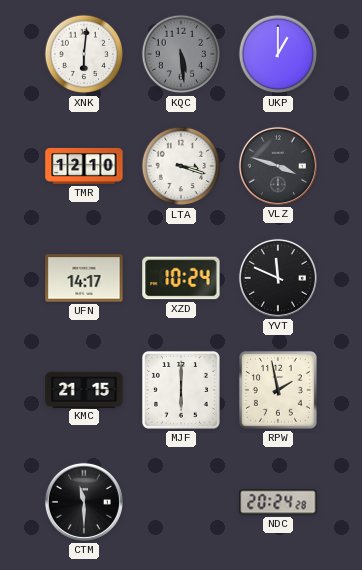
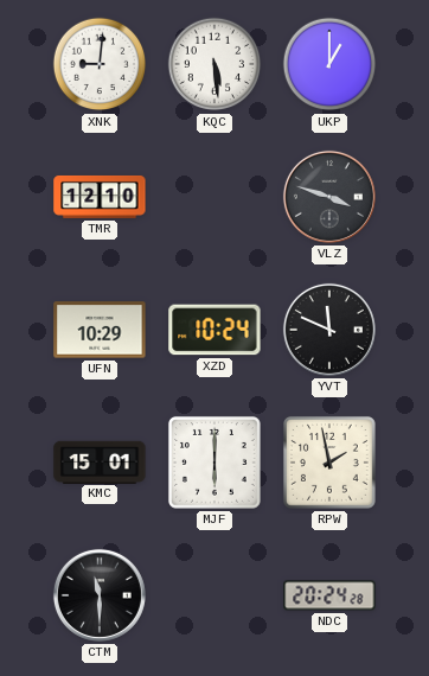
XNK: 6:01 -> 9:01 (100, 64)
KQC dial: grey -> white (214, 64)
LTA: 3:18 -> none (181, 166)
UFN: 14:17 -> 10:29 (100, 330)
KMC: 21:15 -> 15:01 (100, 461)
